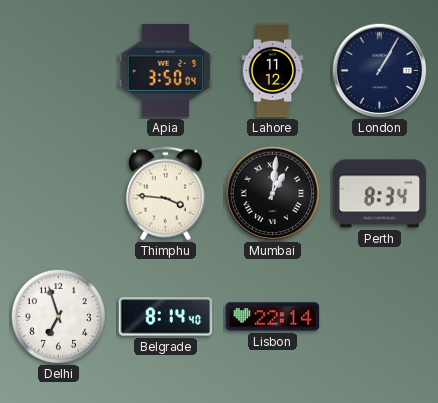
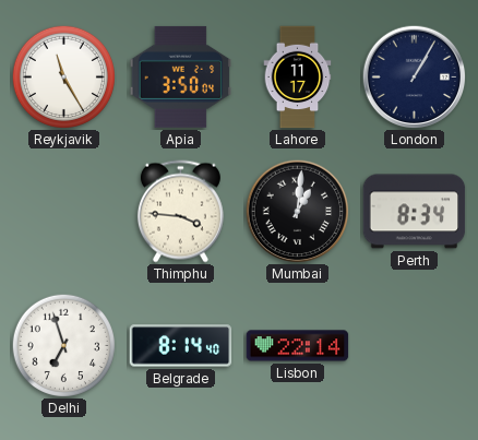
Reykjavik: none -> 11:25 (63, 76)
Lahore: 11:12 -> 11:17 (298, 78)
